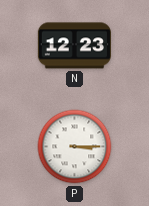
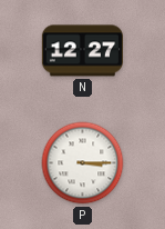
N: 12:23 -> 12:27 (82, 51)
